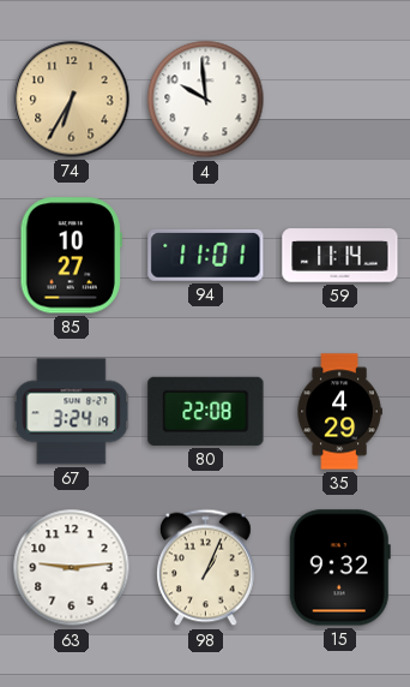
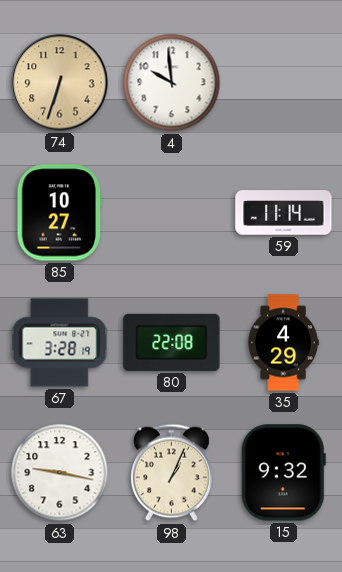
74: 6:35 -> 6:33 (60, 83)
94: 11:01 -> none (206, 256)
67: 3:24 -> 3:28 (60, 343)
63: 9:14 -> 9:17 (60, 473)
